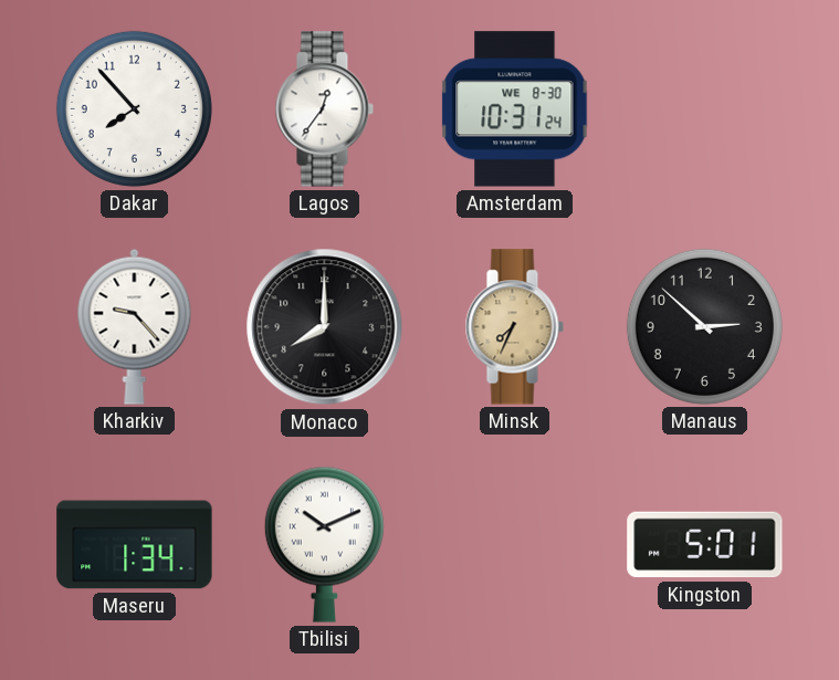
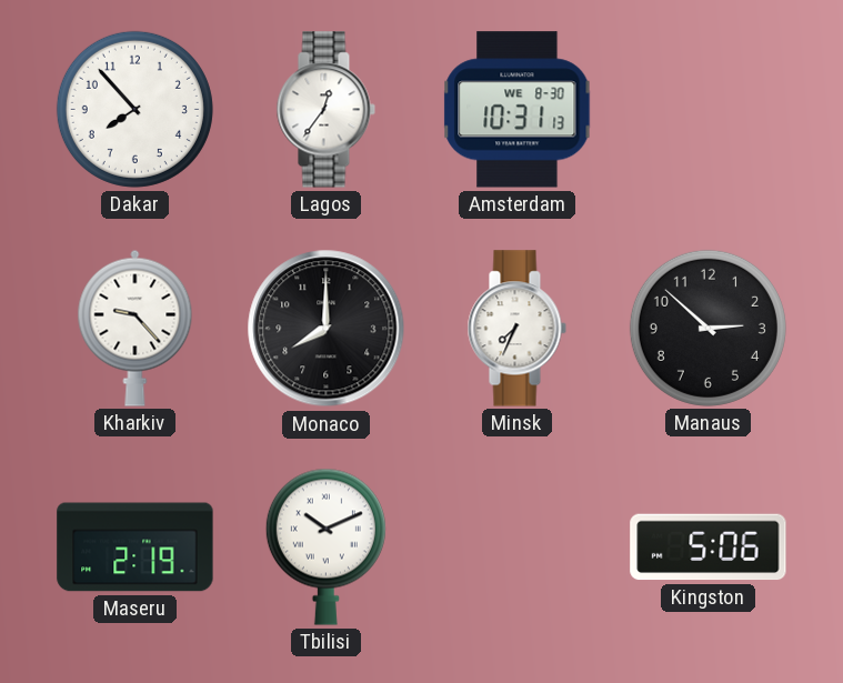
Amsterdam: 10:31:24 -> 10:31:13 (518, 110)
Minsk dial: champagne -> white (516, 329)
Maseru: 1:34 -> 2:19 (136, 548)
Kingston: 5:01 -> 5:06 (709, 548)
